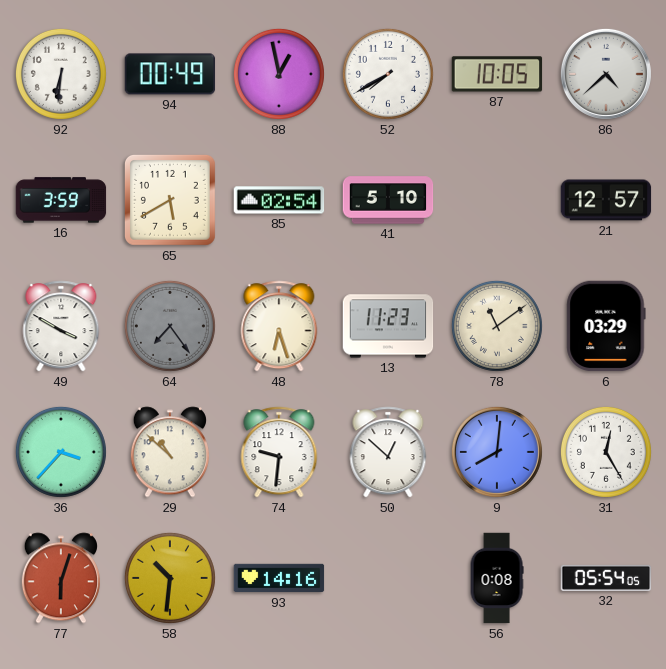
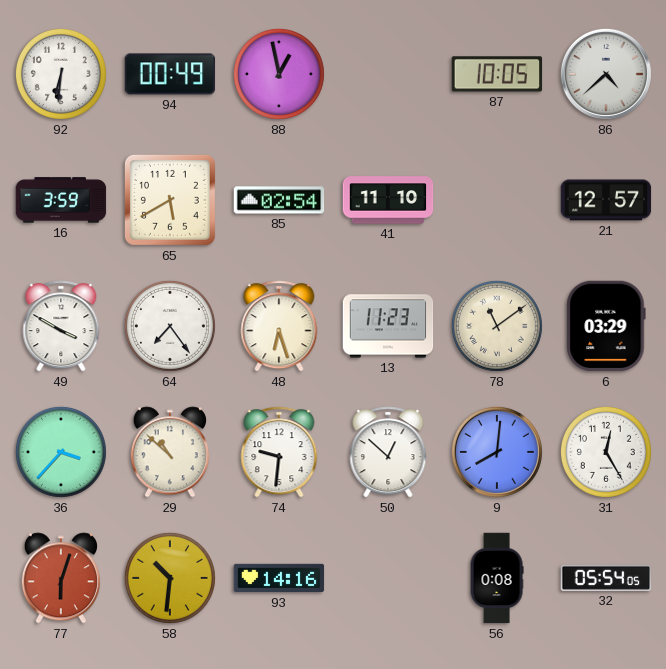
52: 7:40 -> none (388, 74)
41: 5:10 -> 11:10 (388, 200)
64 dial: grey -> white (170, 326)
